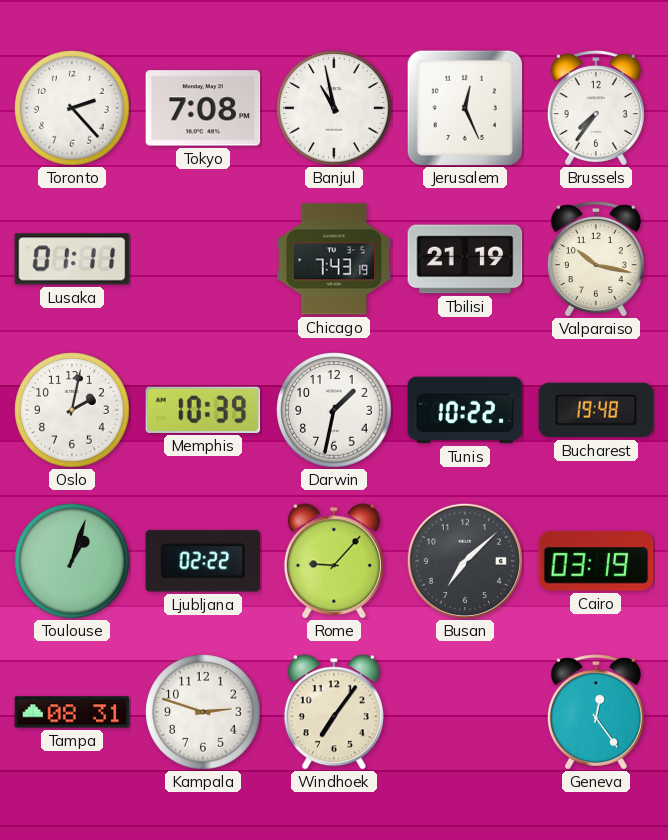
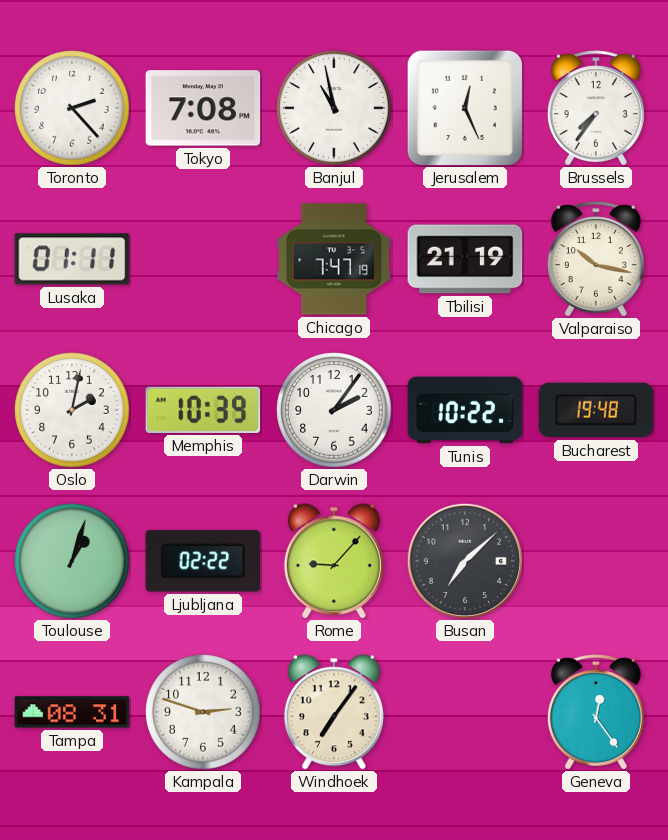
Chicago: 7:43 -> 7:47 (334, 259)
Darwin: 1:32 -> 2:06 (334, 410)
Cairo: 03:19 -> none (596, 561)
